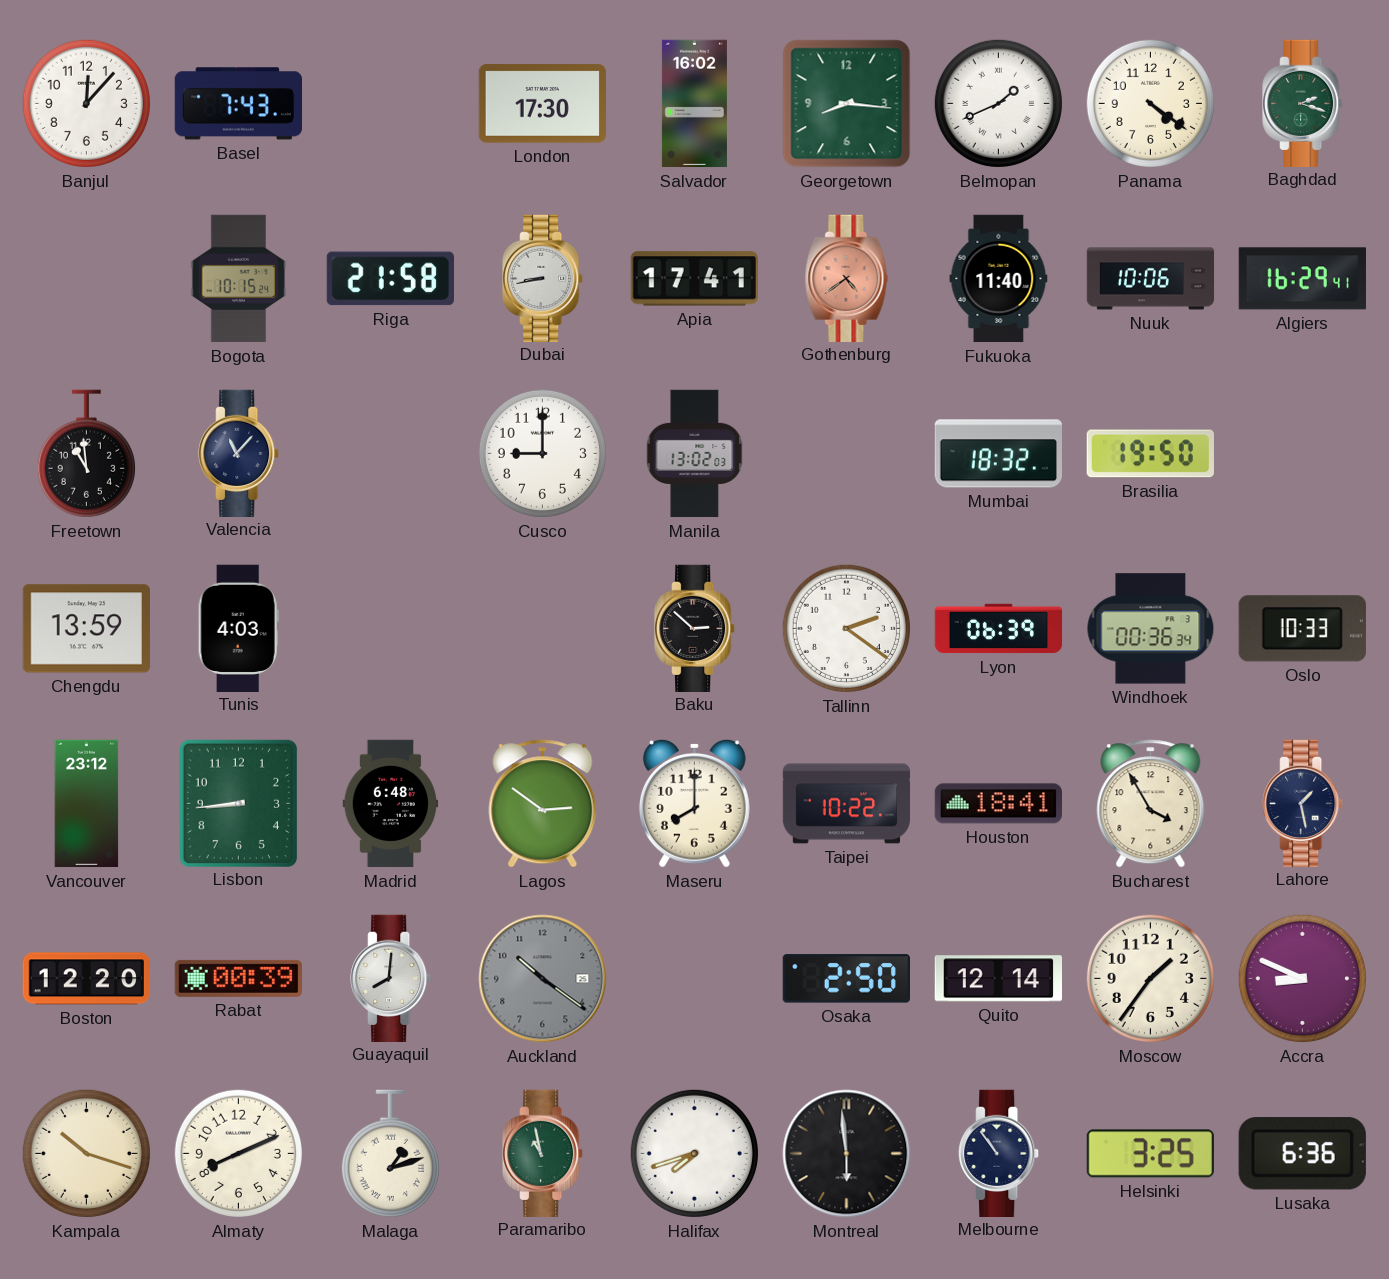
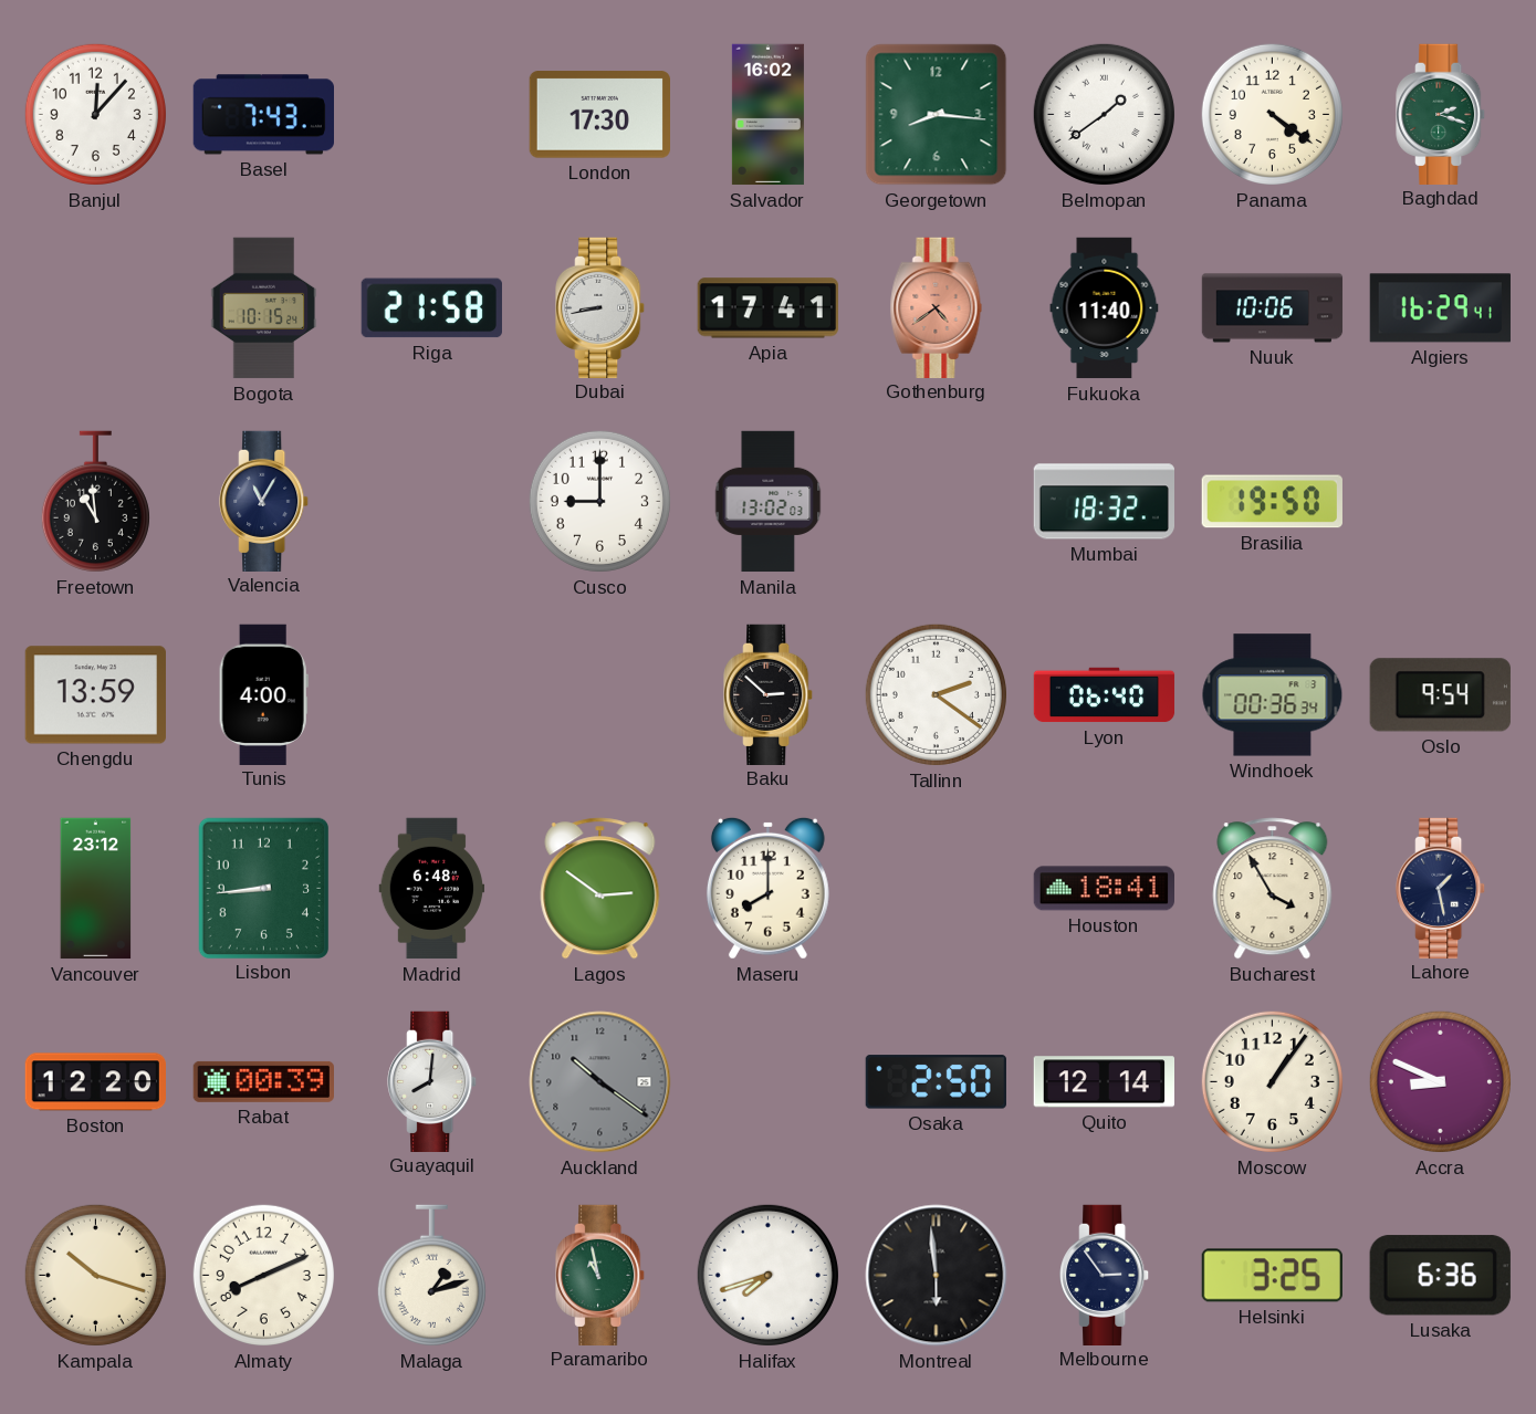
Belmopan: 1:41 -> 1:39 (1104, 114)
Valencia: 11:07 -> 11:05 (264, 501)
Tunis: 4:03 -> 4:00 (263, 694)
Lyon: 06:39 -> 06:40 (1105, 695)
Oslo: 10:33 -> 9:54 (1440, 695)
Taipei: 10:22 -> none (847, 804)
Moscow: 1:36 -> 1:06 (1272, 1081)
Melbourne: 10:54 -> 2:54 (1105, 1275)
